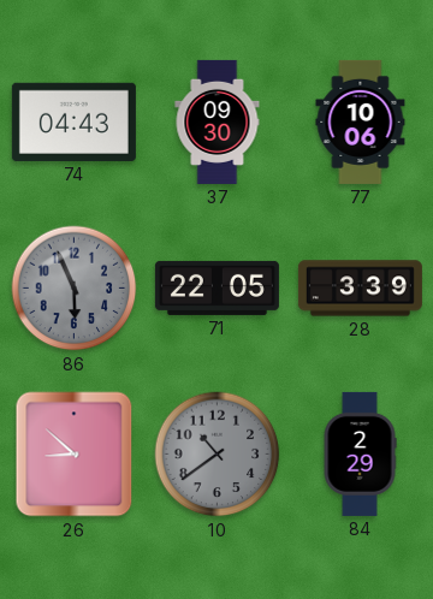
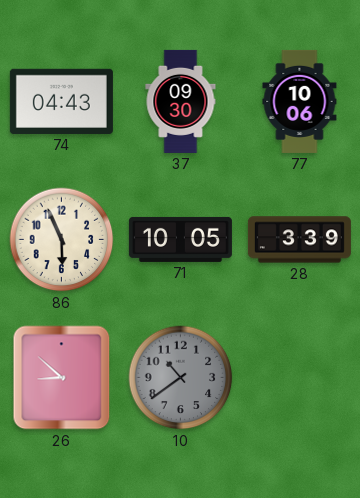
86 dial: grey -> cream (62, 240)
71: 22:05 -> 10:05 (180, 239)
84: 2:29 -> none (360, 453)
